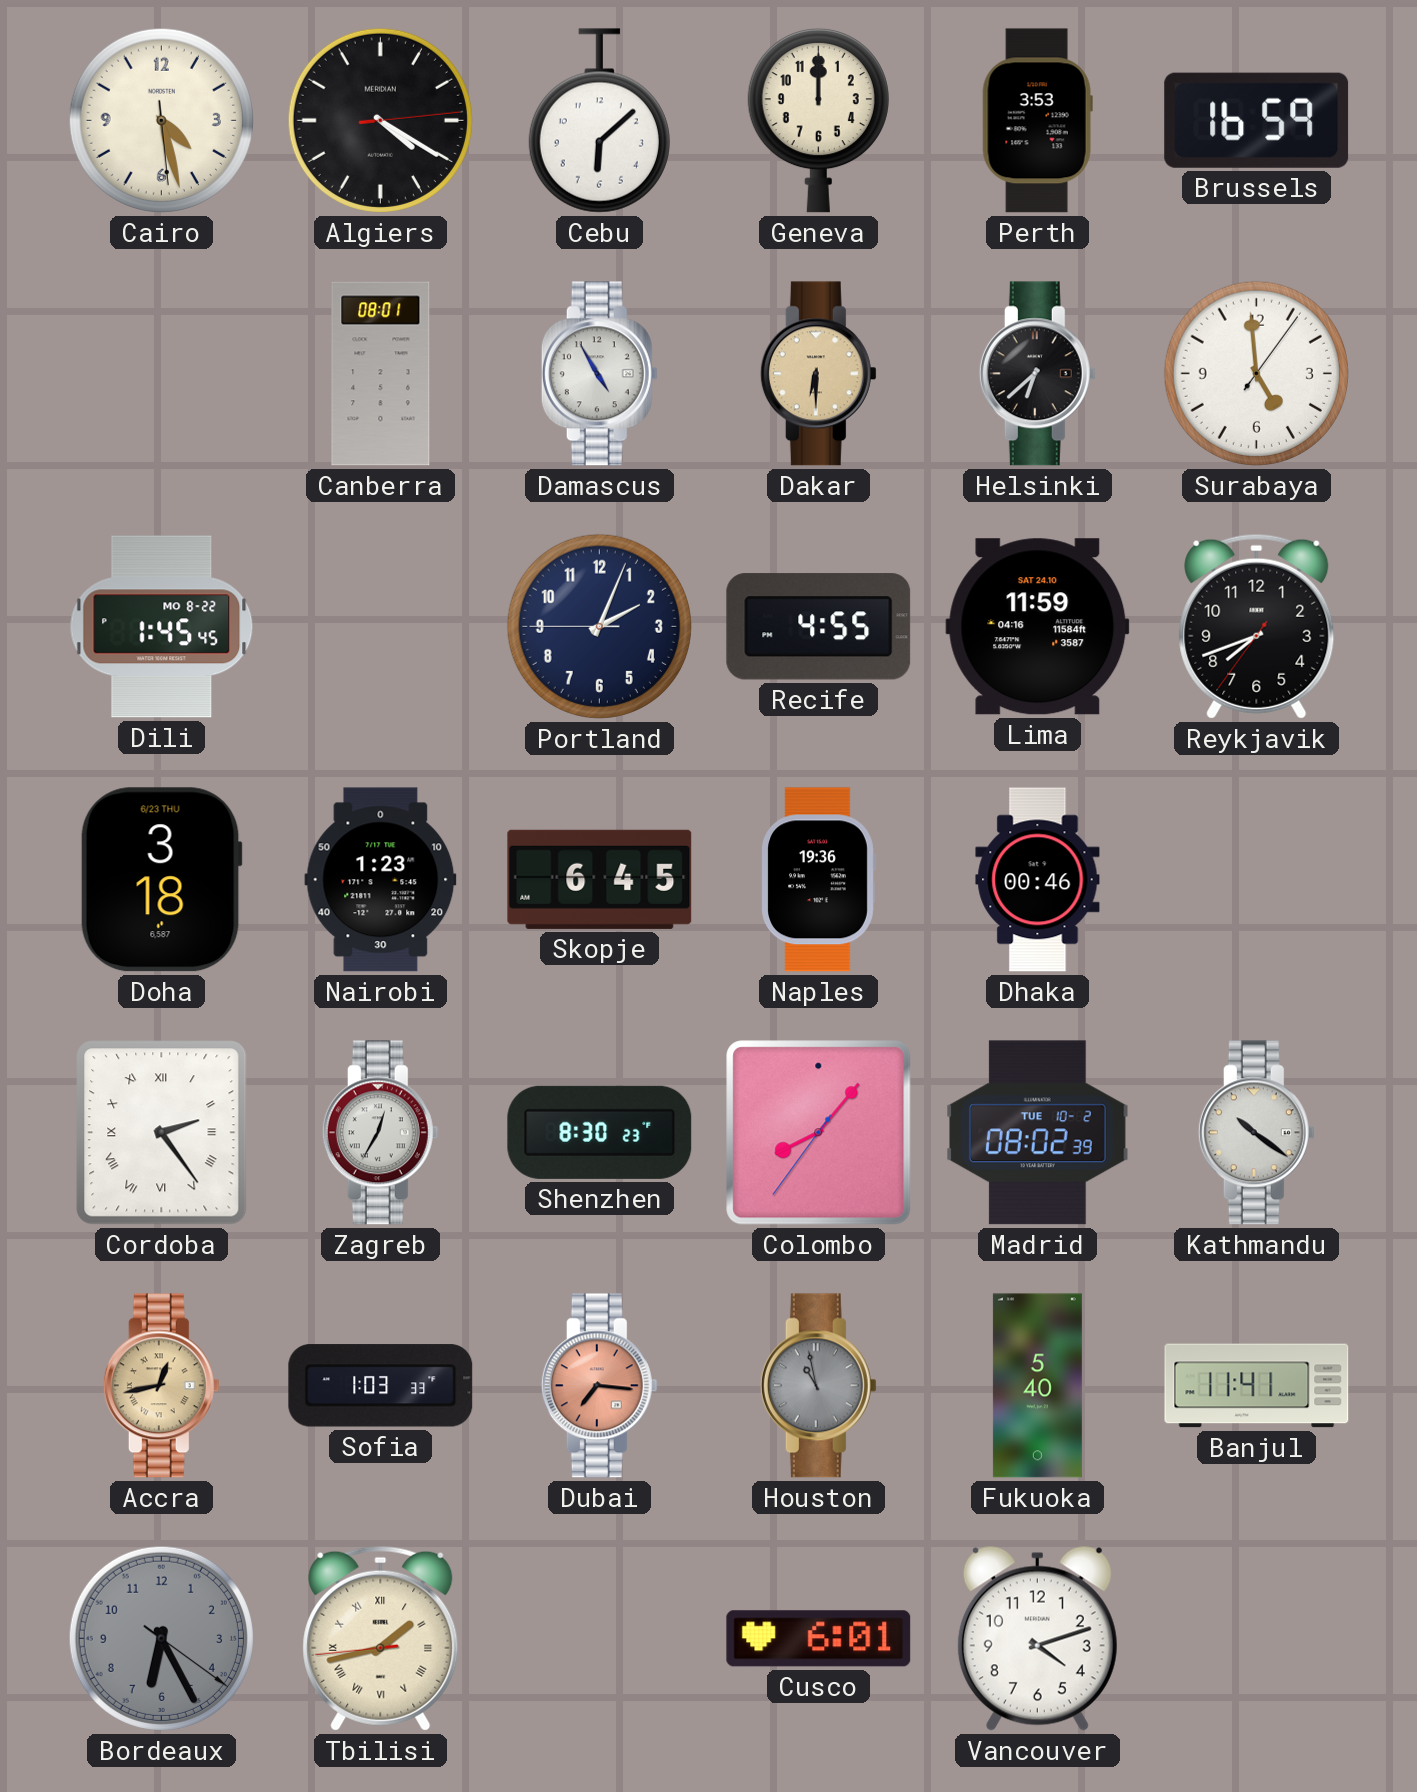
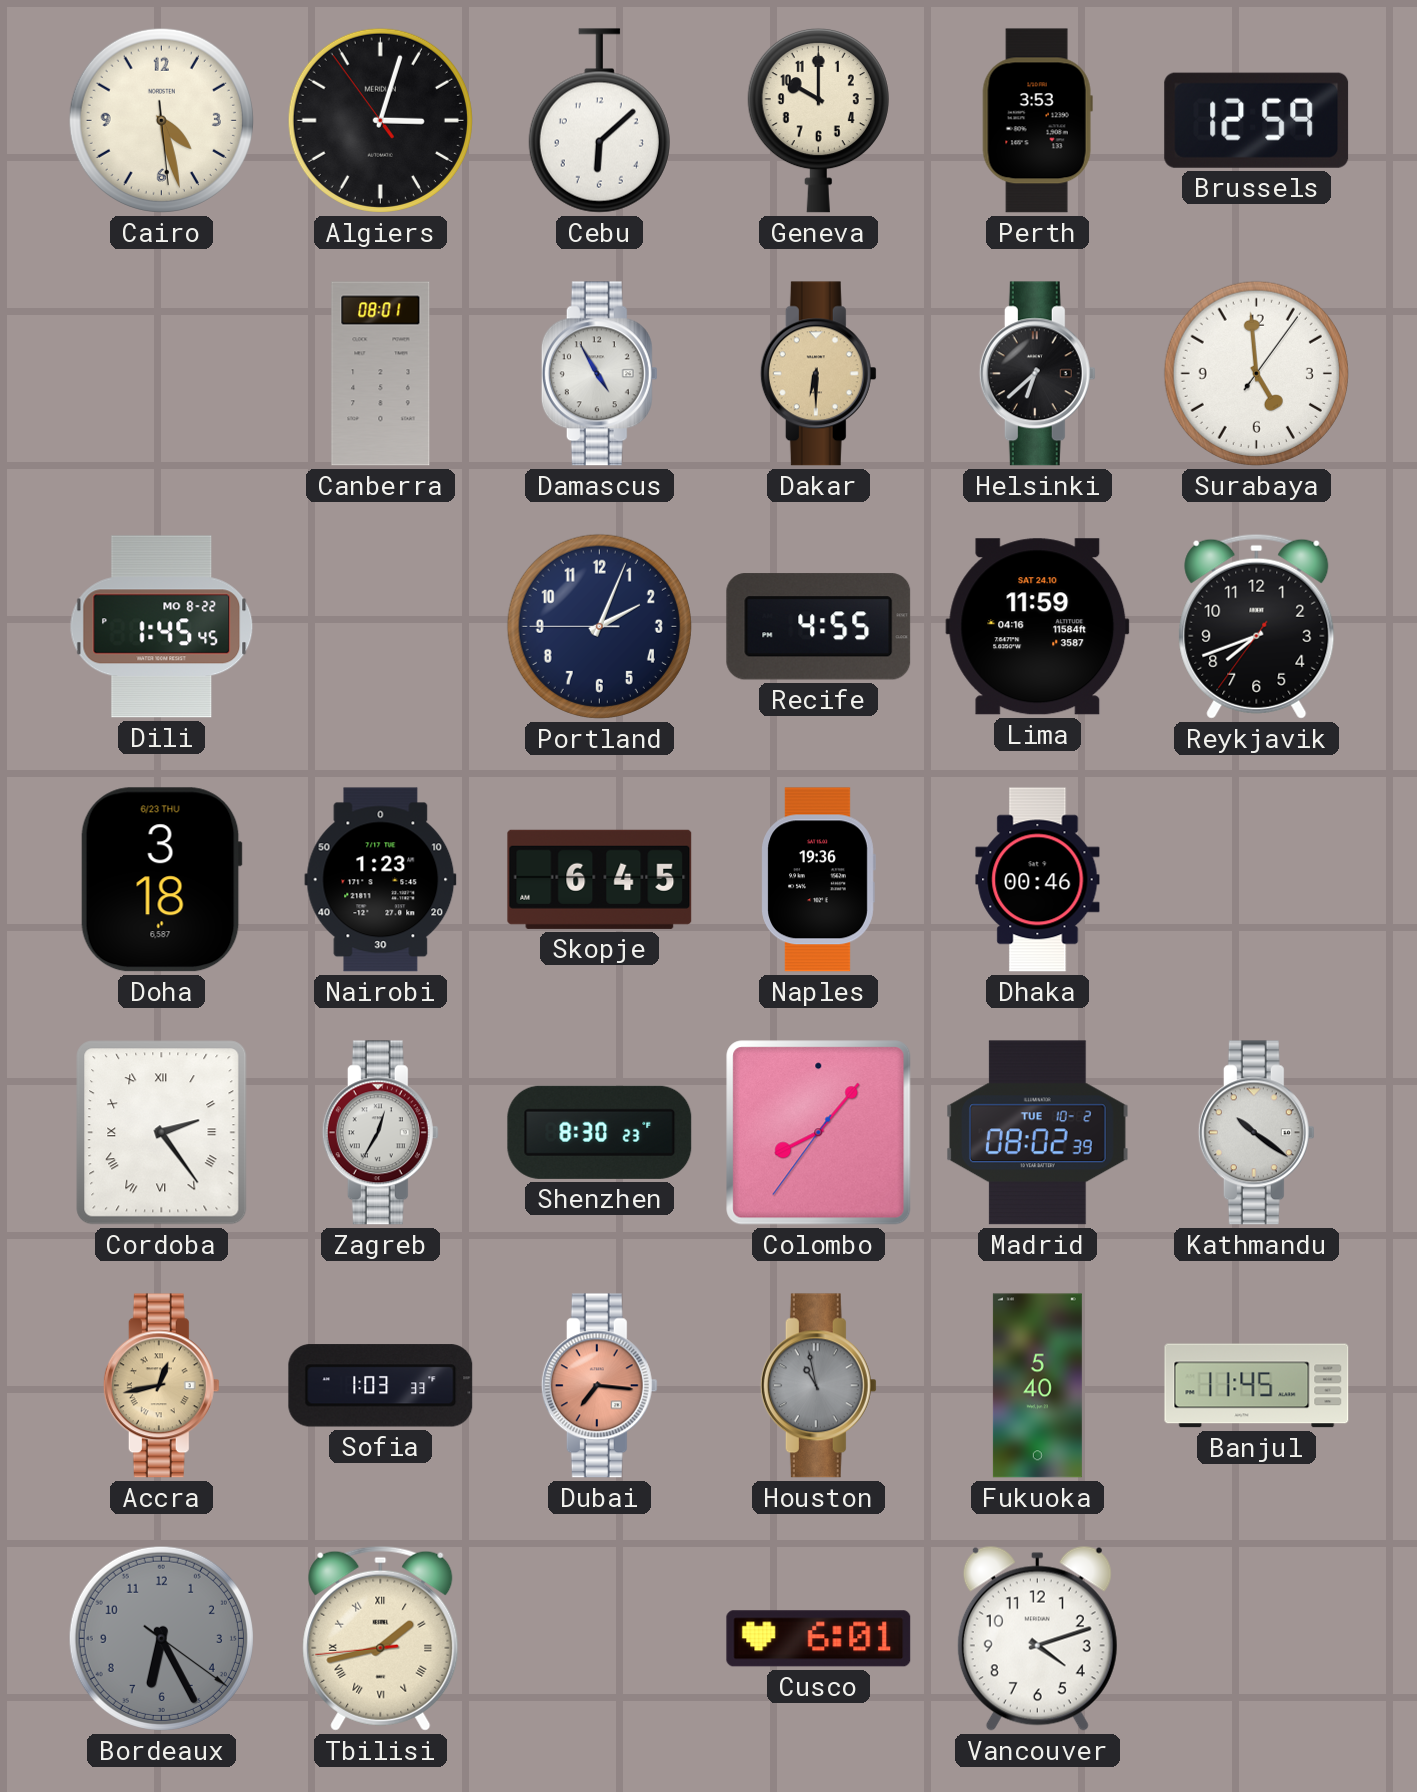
Algiers: 4:20 -> 3:02 (380, 120)
Geneva: 12:00 -> 10:00 (818, 120)
Brussels: 16:59 -> 12:59 (1257, 120)
Banjul: 11:41 -> 11:45 (1257, 1386)
